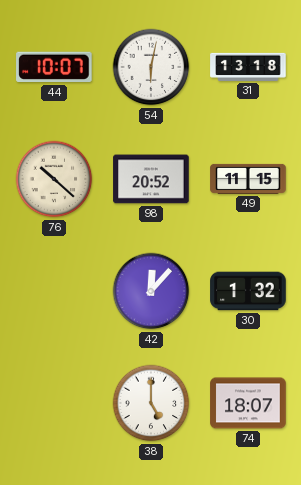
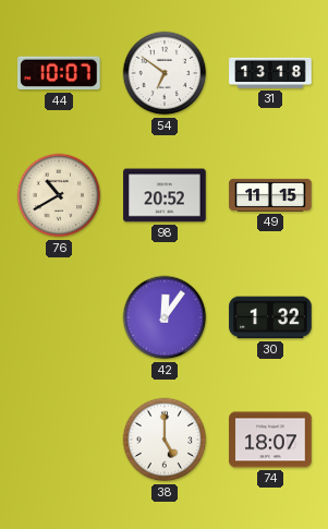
54: 6:02 -> 6:51 (165, 73)
76: 10:22 -> 10:40 (59, 195)
42: 12:07 -> 12:06 (165, 317)
